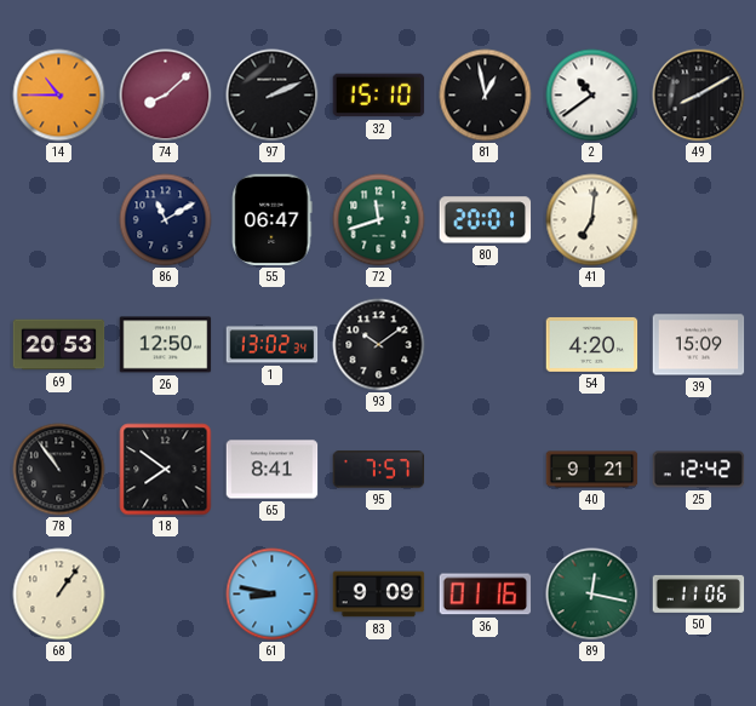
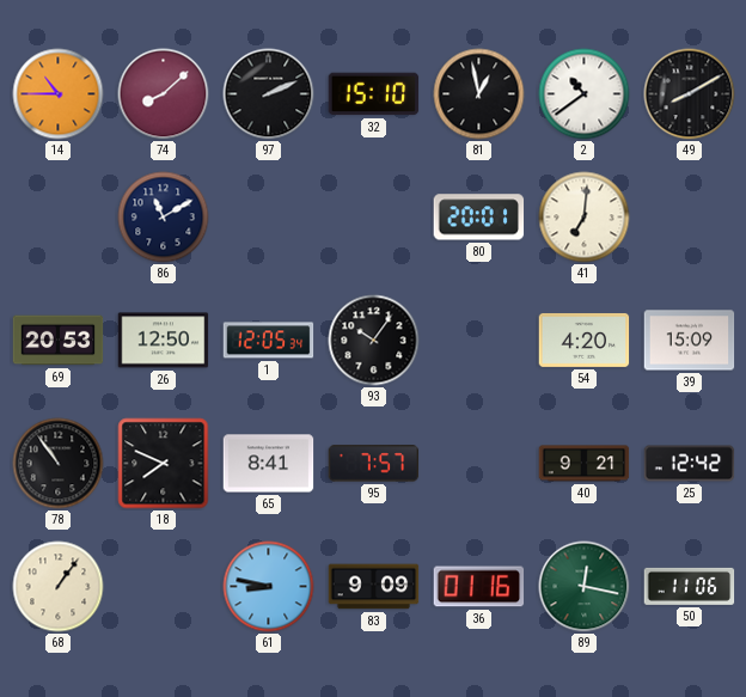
55: 06:47 -> none (273, 220)
72: 11:42 -> none (379, 220)
1: 13:02 -> 12:05 (269, 341)
93: 10:09 -> 10:06 (374, 341)
18: 7:51 -> 7:49 (164, 464)
